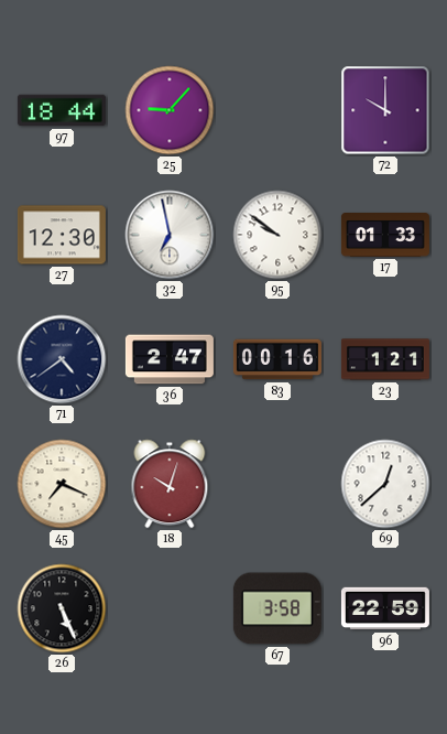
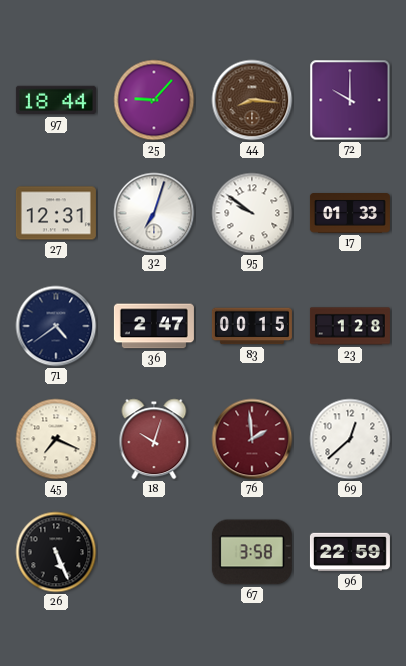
44: none -> 8:16 (252, 100)
27: 12:30 -> 12:31 (56, 213)
32: 6:58 -> 7:03 (154, 213)
83: 00:16 -> 00:15 (252, 326)
23: 1:21 -> 1:28 (350, 326)
76: none -> 1:59 (252, 439)
